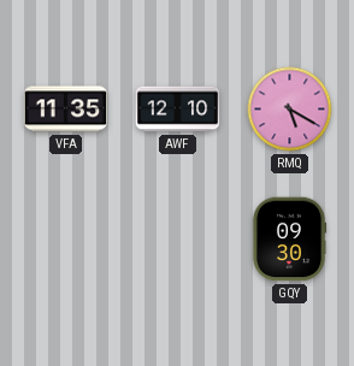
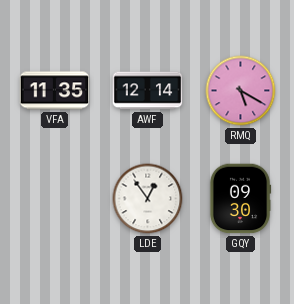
AWF: 12:10 -> 12:14 (148, 91)
LDE: none -> 12:54 (148, 199)
